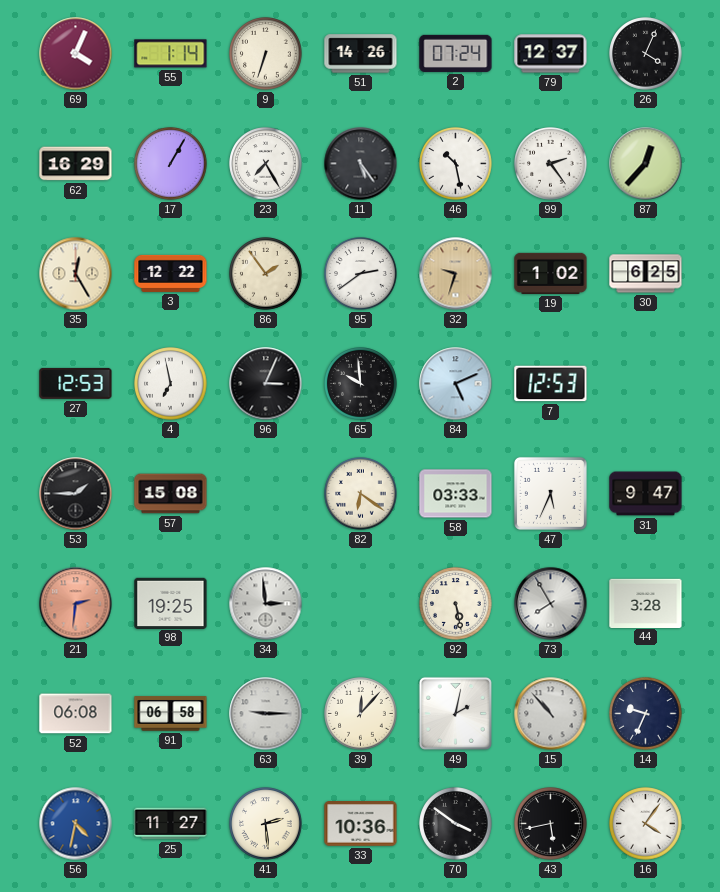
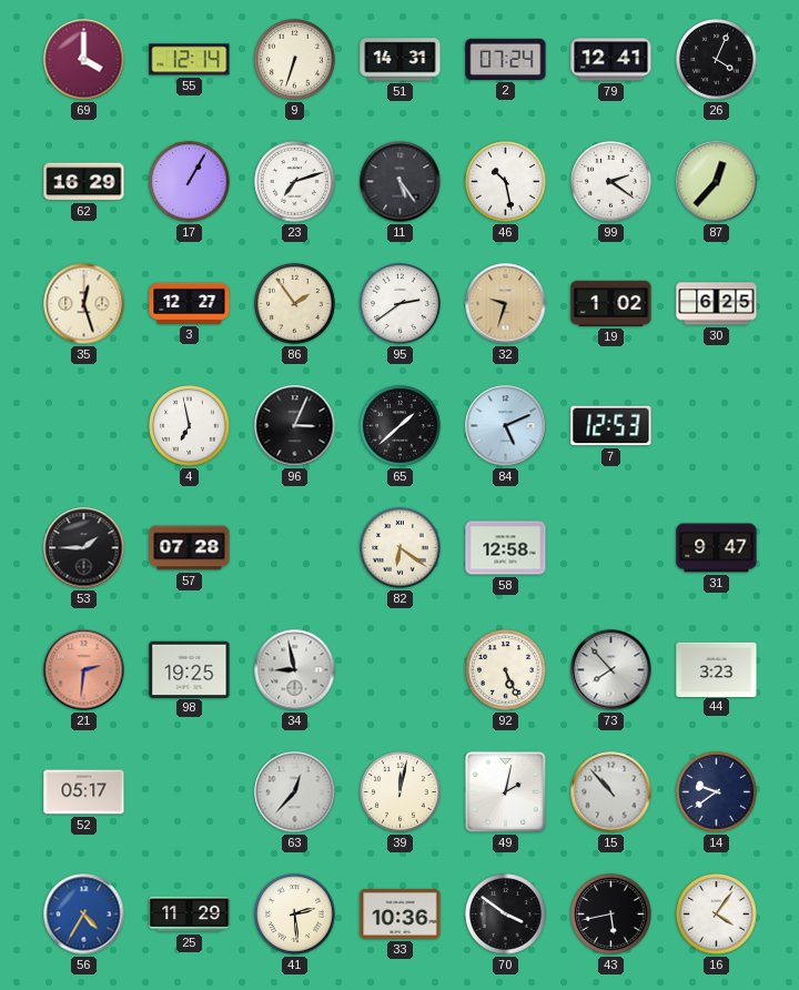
69: 4:04 -> 4:00 (84, 60)
55: 1:14 -> 12:14 (190, 60)
51: 14:26 -> 14:31 (401, 60)
79: 12:37 -> 12:41 (611, 60)
23: 7:25 -> 7:12 (295, 182)
99: 2:24 -> 2:21 (611, 182)
35: 12:25 -> 12:27 (84, 304)
3: 12:22 -> 12:27 (190, 303)
27: 12:53 -> none (76, 383)
65: 9:59 -> 1:38 (401, 426)
57: 15:08 -> 07:28 (190, 548)
58: 03:33 -> 12:58 (506, 548)
47: 5:34 -> none (550, 493)
34: 2:59 -> 8:58 (295, 670)
92: 5:28 -> 5:26 (506, 670)
73: 7:55 -> 7:53 (611, 670)
44: 3:28 -> 3:23 (717, 669)
52: 06:08 -> 05:17 (84, 792)
91: 06:58 -> none (171, 714)
63: 9:15 -> 12:37 (295, 792)
39: 12:07 -> 12:02 (401, 792)
14: 9:34 -> 9:39 (717, 792)
56: 4:32 -> 4:35 (84, 915)
25: 11:27 -> 11:29 (190, 915)
